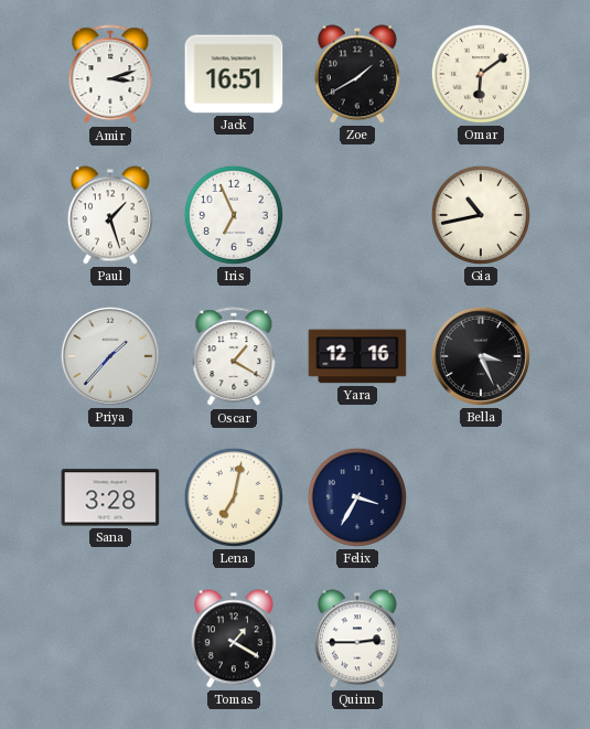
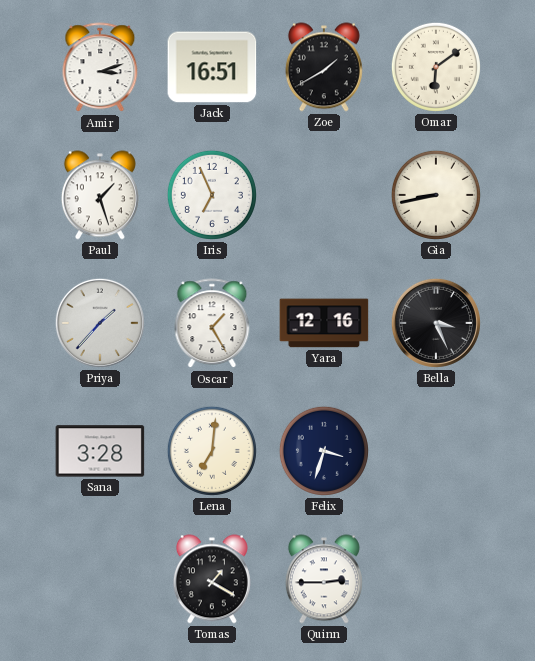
Gia: 10:43 -> 8:43 (436, 195)
Oscar: 1:20 -> 1:25 (212, 324)
Lena: 7:02 -> 7:01 (212, 451)
Felix: 3:35 -> 3:33 (324, 451)
